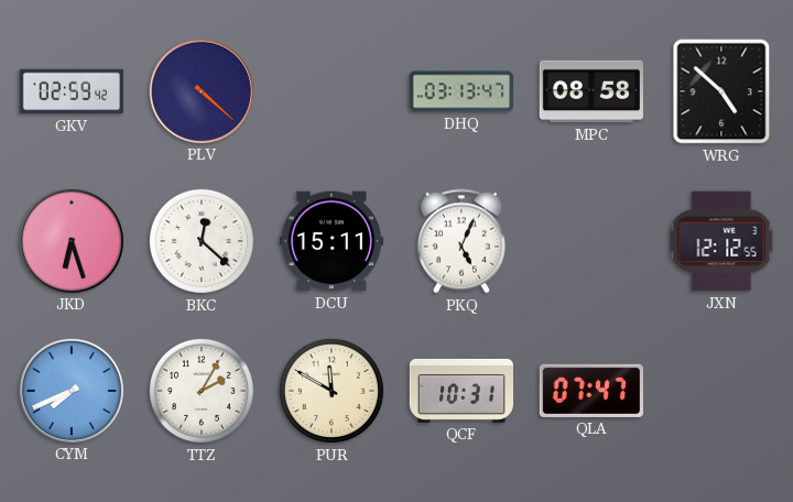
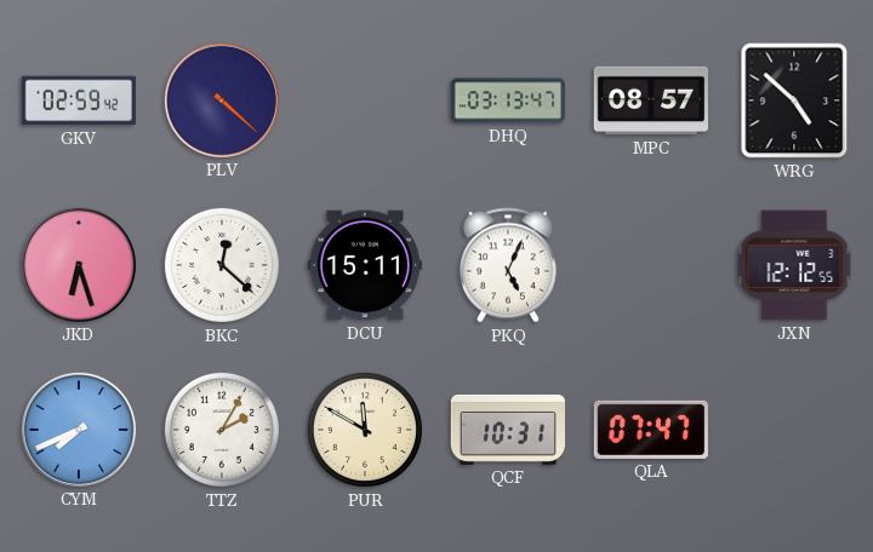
MPC: 08:58 -> 08:57 (651, 100)
